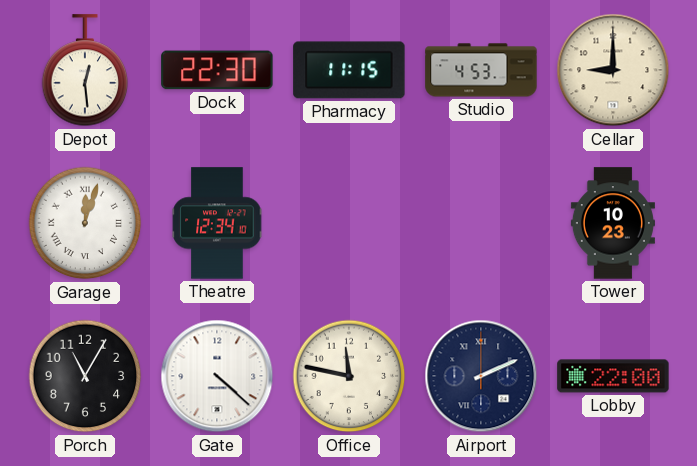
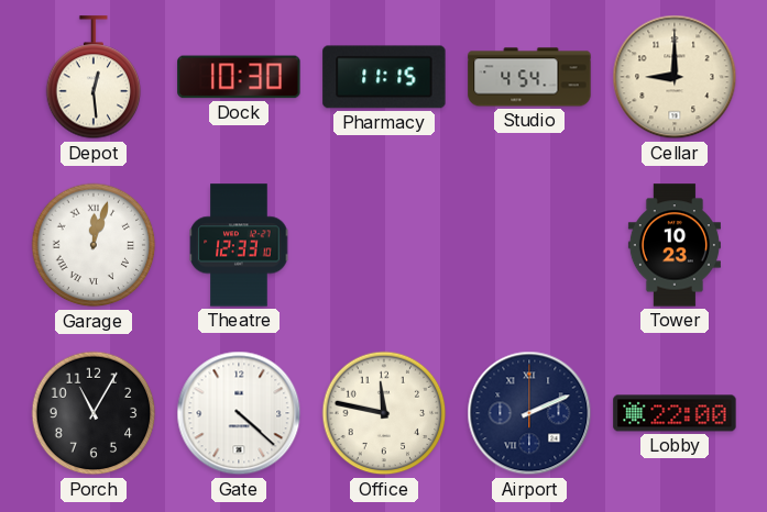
Dock: 22:30 -> 10:30 (239, 77)
Studio: 4:53 -> 4:54 (529, 77)
Theatre: 12:34 -> 12:33 (239, 245)
